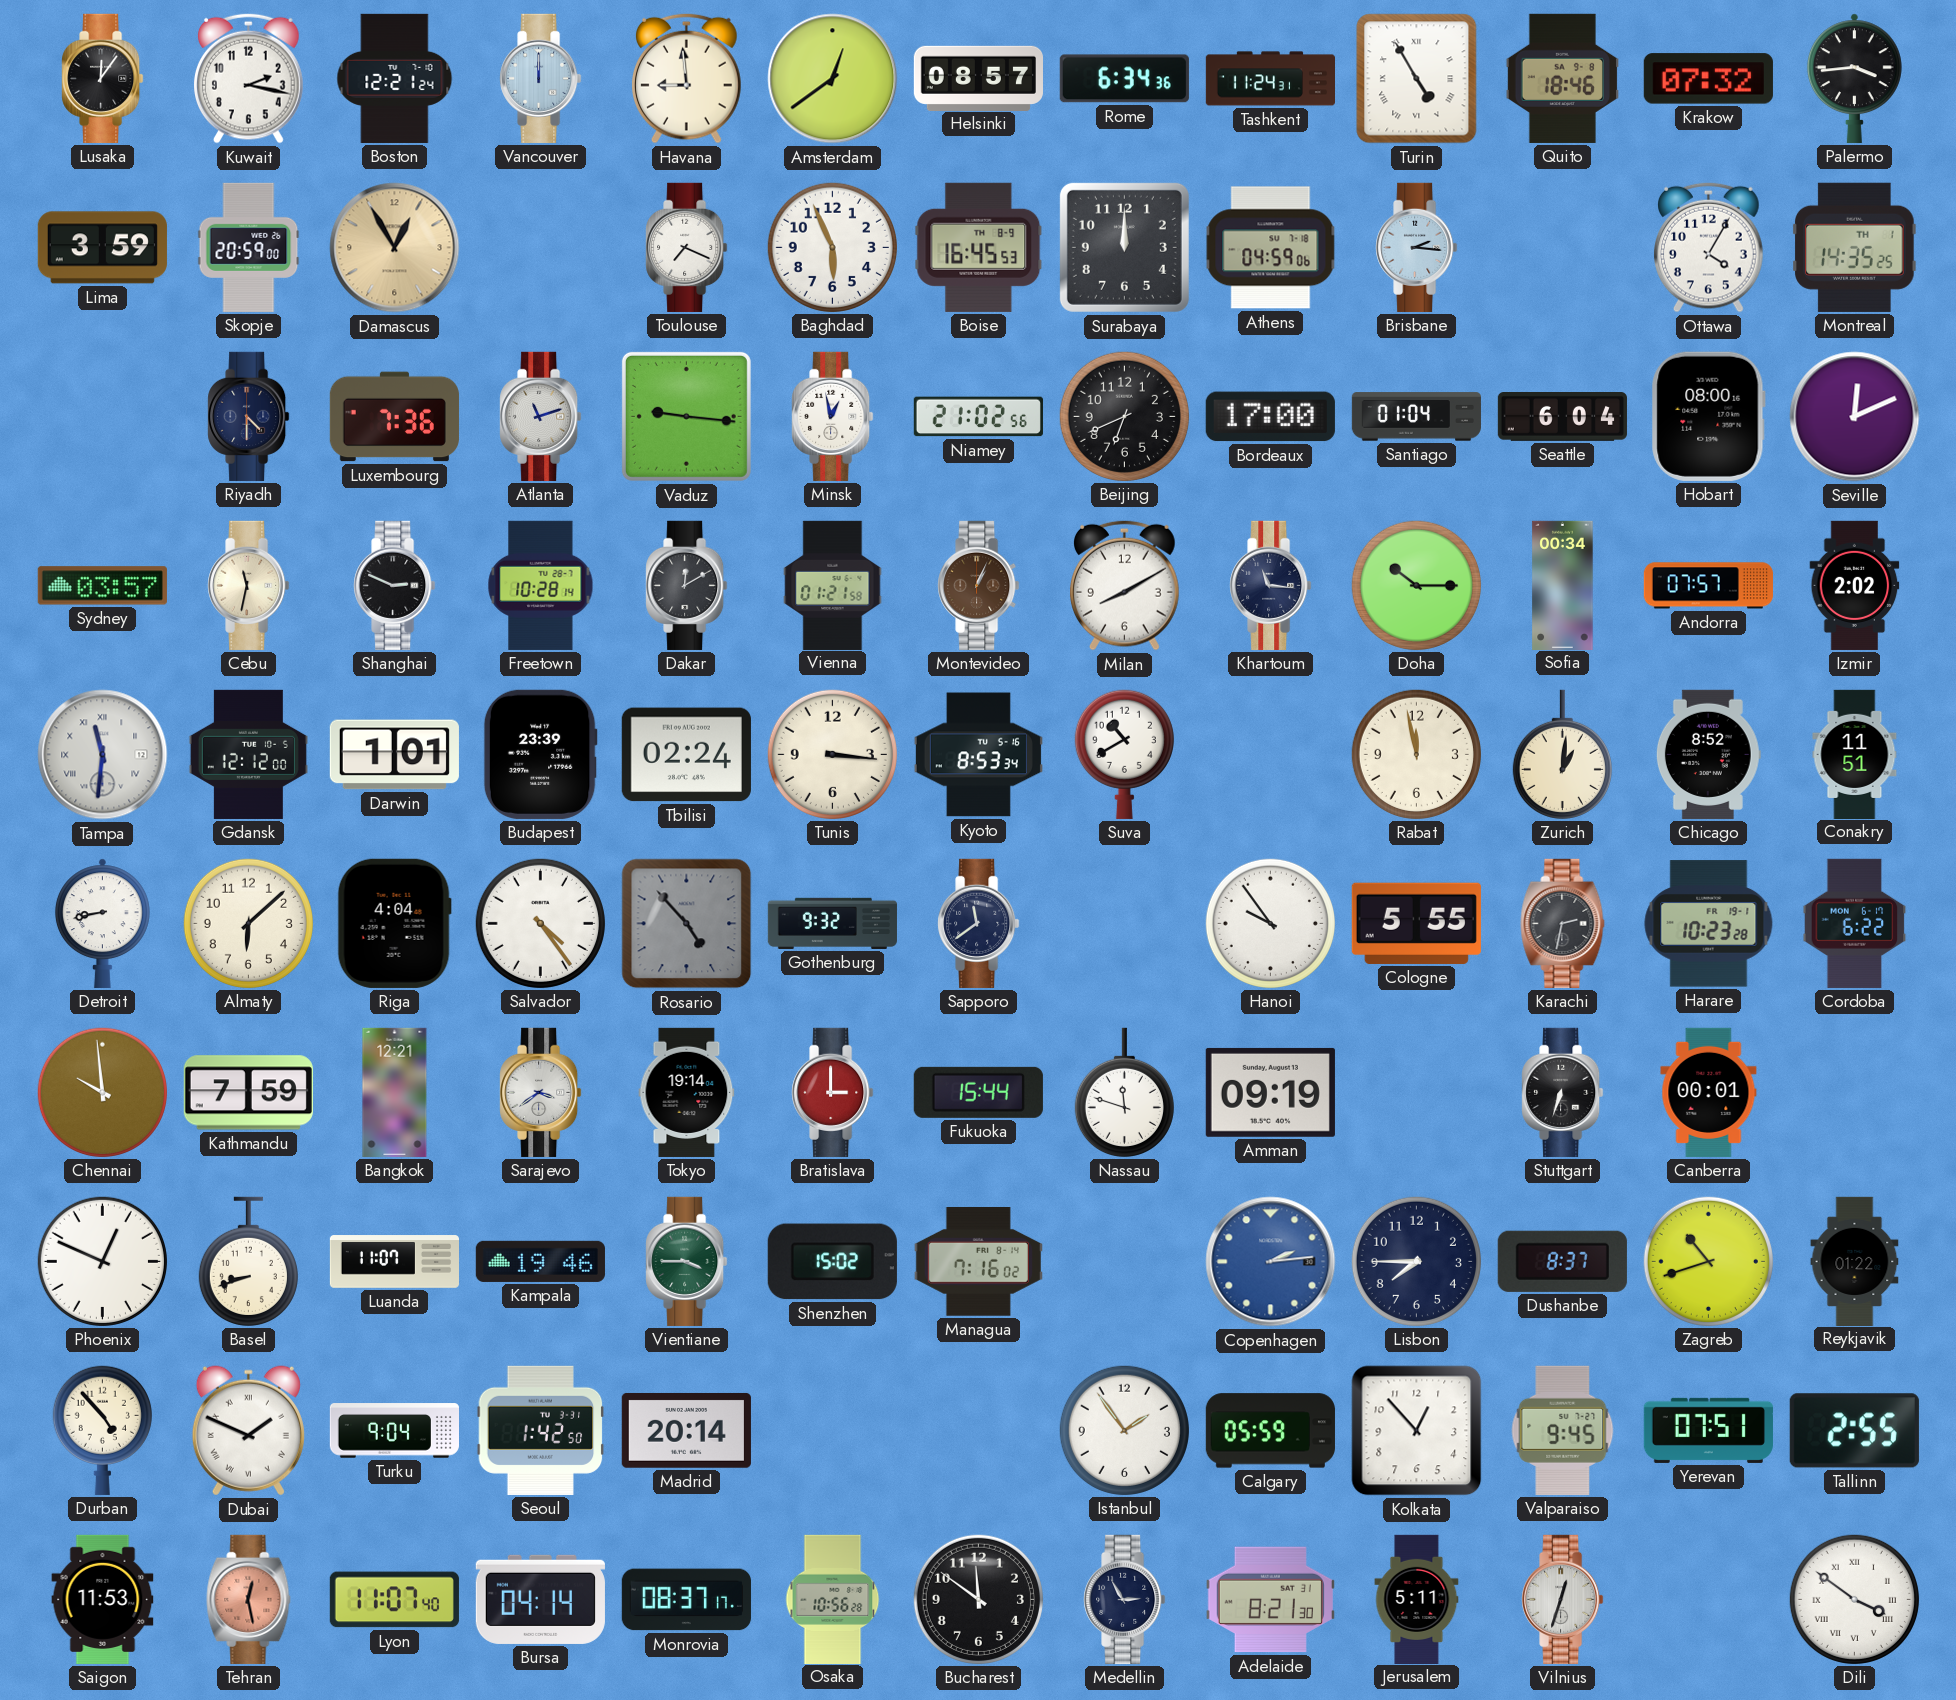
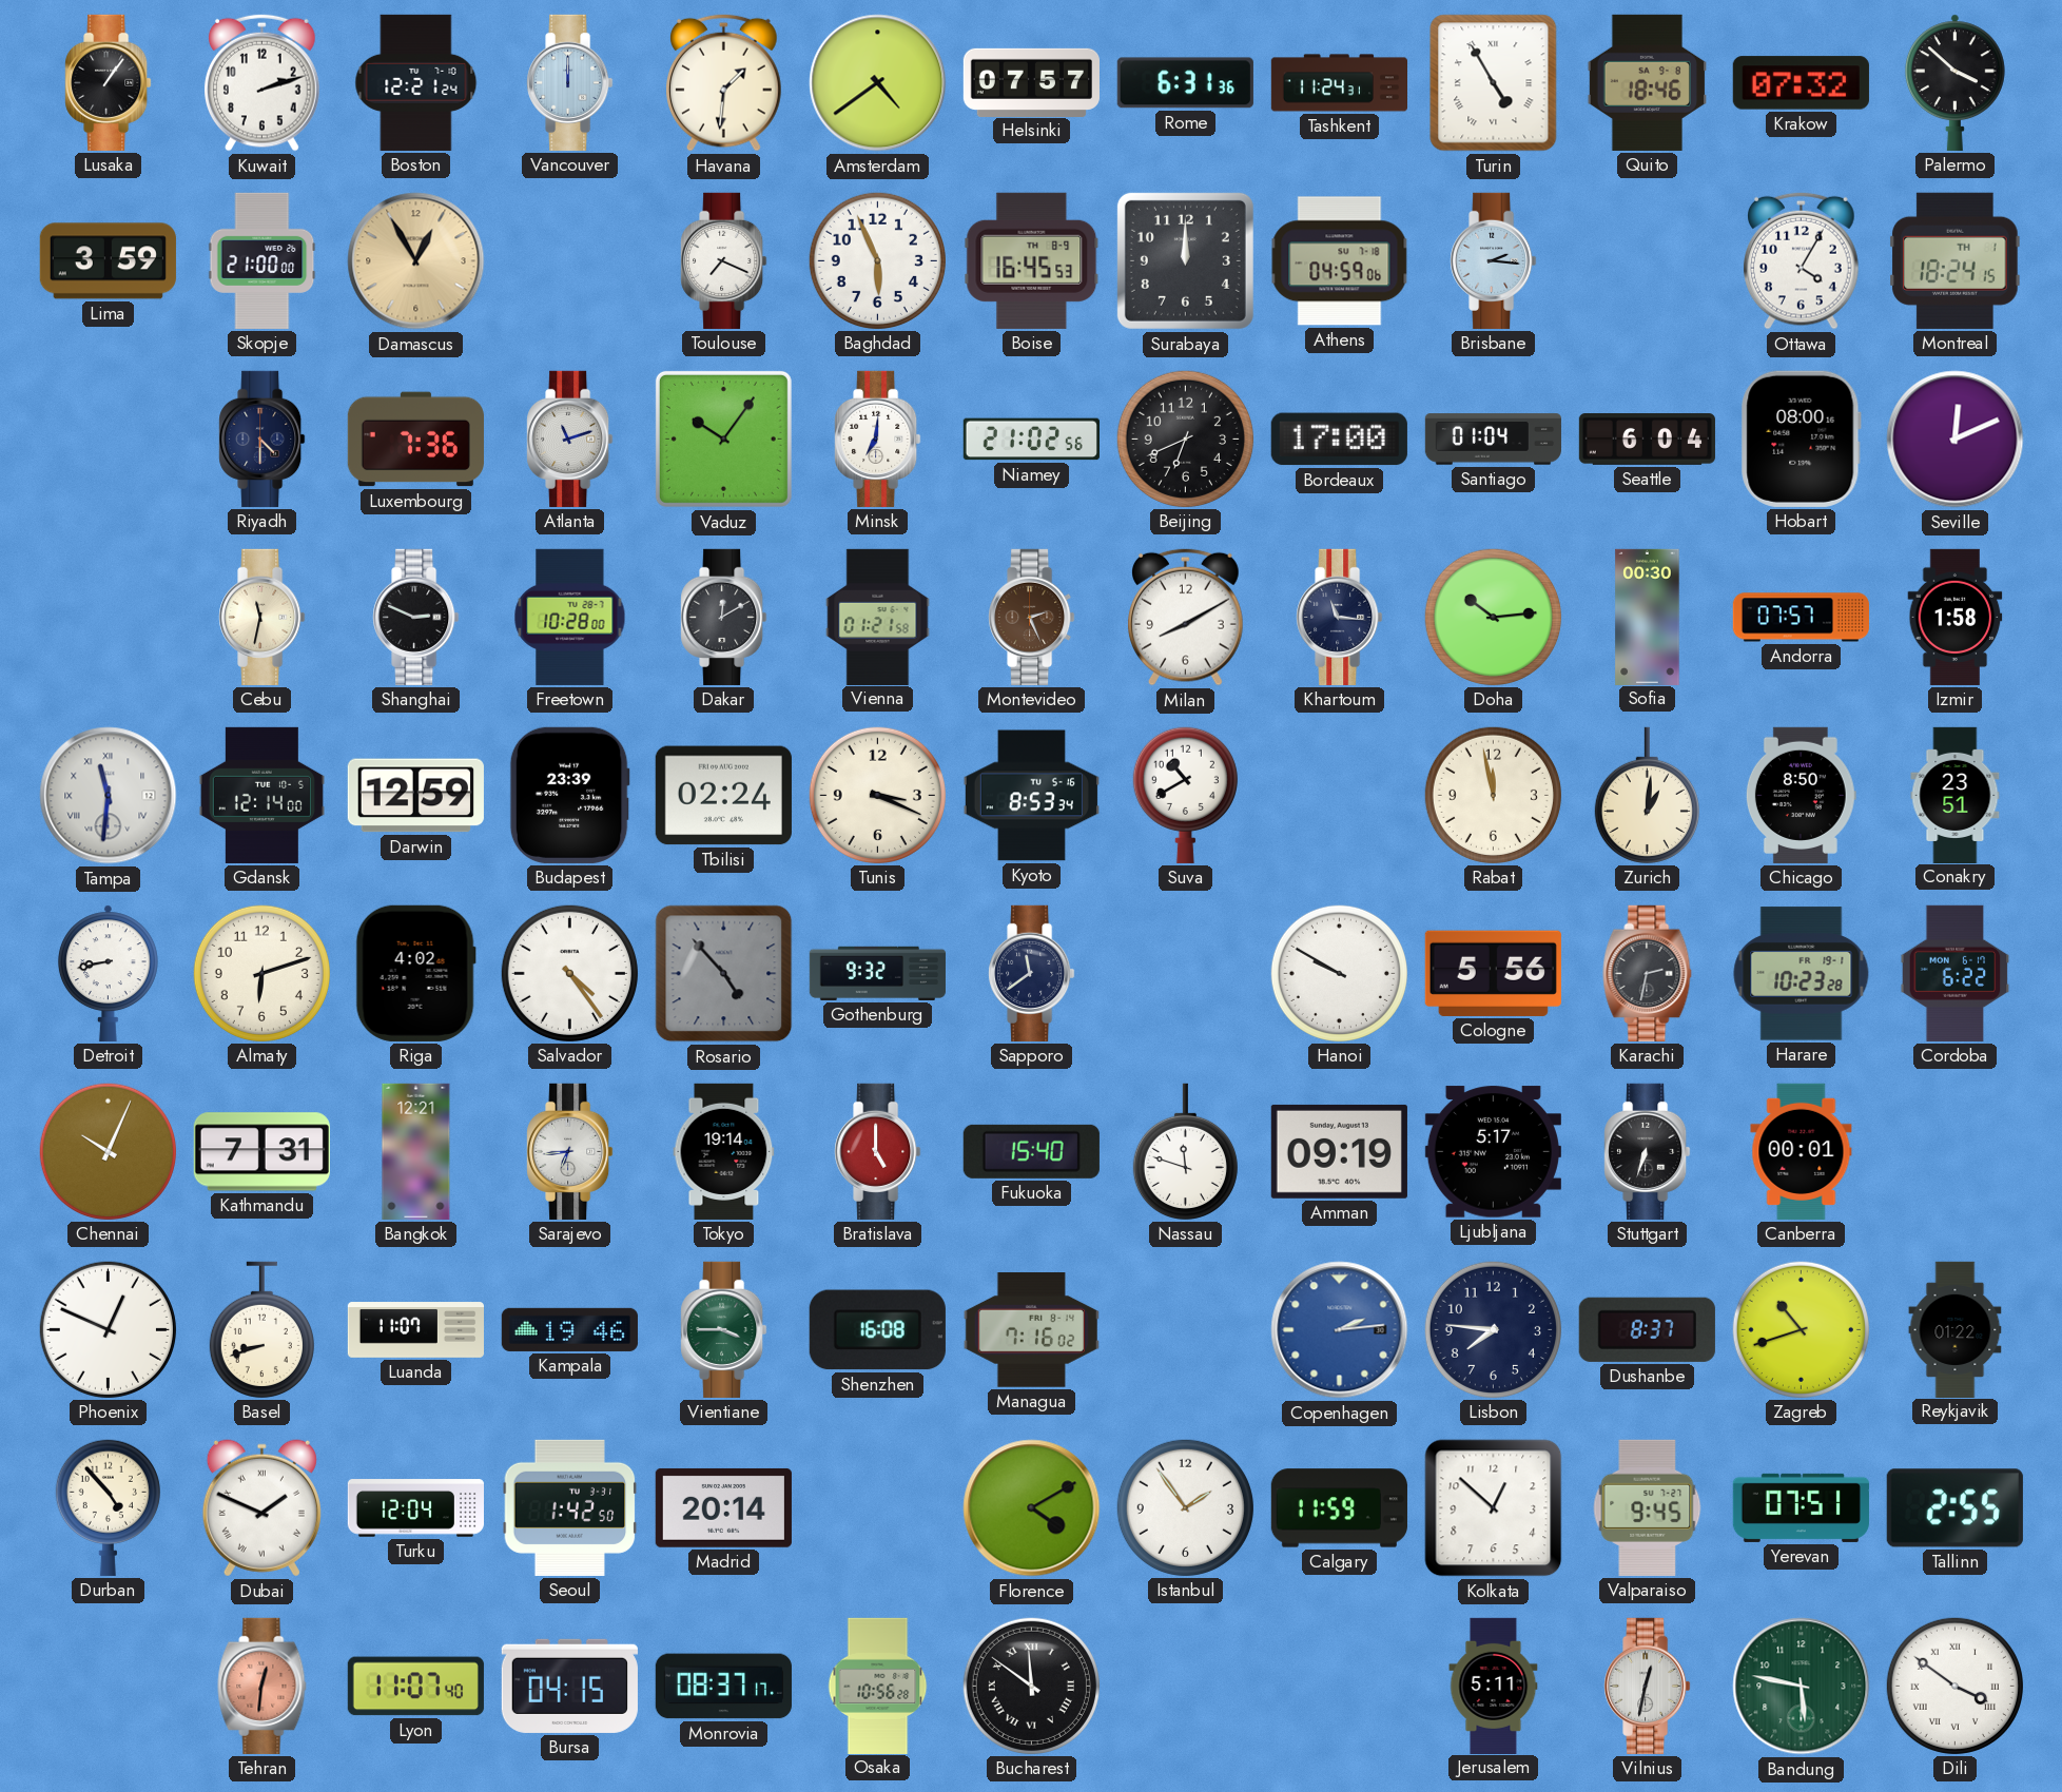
Lusaka: 12:06 -> 1:06 (109, 82)
Kuwait: 2:17 -> 2:12 (262, 82)
Havana: 8:59 -> 1:31 (724, 82)
Amsterdam: 12:39 -> 4:39 (878, 83)
Helsinki: 08:57 -> 07:57 (1031, 82)
Rome: 6:34 -> 6:31 (1185, 83)
Palermo: 3:44 -> 3:52 (1954, 82)
Skopje: 20:59 -> 21:00 (262, 260)
Montreal: 14:35 -> 18:24 (1956, 260)
Vaduz: 9:16 -> 10:06 (723, 439)
Minsk: 12:58 -> 7:01 (878, 439)
Sydney: 03:57 -> none (102, 586)
Freetown: 10:28:14 -> 10:28:00 (570, 617)
Montevideo: 1:04 -> 2:26 (1032, 617)
Doha: 10:15 -> 10:14 (1493, 617)
Sofia: 00:34 -> 00:30 (1648, 617)
Izmir: 2:02 -> 1:58 (1956, 617)
Gdansk: 12:12 -> 12:14 (261, 795)
Darwin: 1:01 -> 12:59 (415, 796)
Tunis: 3:16 -> 3:19 (877, 795)
Chicago: 8:52 -> 8:50 (1801, 795)
Conakry: 11:51 -> 23:51 (1956, 795)
Almaty: 6:08 -> 6:12 (261, 973)
Riga: 4:04 -> 4:02 (415, 973)
Hanoi: 9:54 -> 9:50 (1339, 973)
Cologne: 5:55 -> 5:56 (1493, 973)
Chennai: 9:59 -> 10:04 (108, 1151)
Kathmandu: 7:59 -> 7:31 (261, 1152)
Sarajevo: 3:39 -> 6:44 (570, 1151)
Bratislava: 3:00 -> 5:00 (878, 1151)
Fukuoka: 15:44 -> 15:40 (1031, 1151)
Ljubljana: none -> 5:17 (1493, 1152)
Shenzhen: 15:02 -> 16:08 (877, 1330)
Lisbon: 7:45 -> 7:46 (1493, 1329)
Turku: 9:04 -> 12:04 (415, 1508)
Florence: none -> 4:10 (1032, 1508)
Calgary: 05:59 -> 11:59 (1339, 1508)
Kolkata: 12:53 -> 12:52 (1494, 1508)
Saigon: 11:53 -> none (103, 1599)
Tehran: 12:28 -> 12:31 (262, 1686)
Bursa: 04:14 -> 04:15 (569, 1686)
Bucharest numerals: Arabic -> Roman (1031, 1686)
Medellin: 2:55 -> none (1125, 1599)
Adelaide: 8:21 -> none (1270, 1600)
Vilnius: 12:33 -> 12:32 (1648, 1686)
Bandung: none -> 5:47 (1802, 1687)
